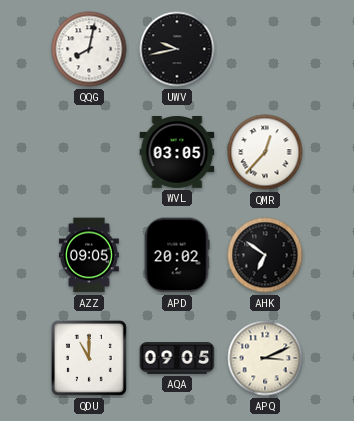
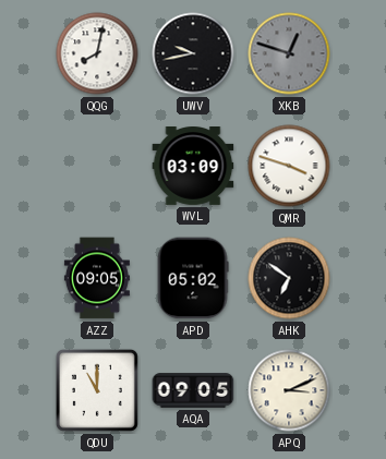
XKB: none -> 12:48 (289, 53)
WVL: 03:05 -> 03:09 (193, 167)
QMR: 12:37 -> 3:48 (289, 166)
APD: 20:02 -> 05:02 (193, 278)
